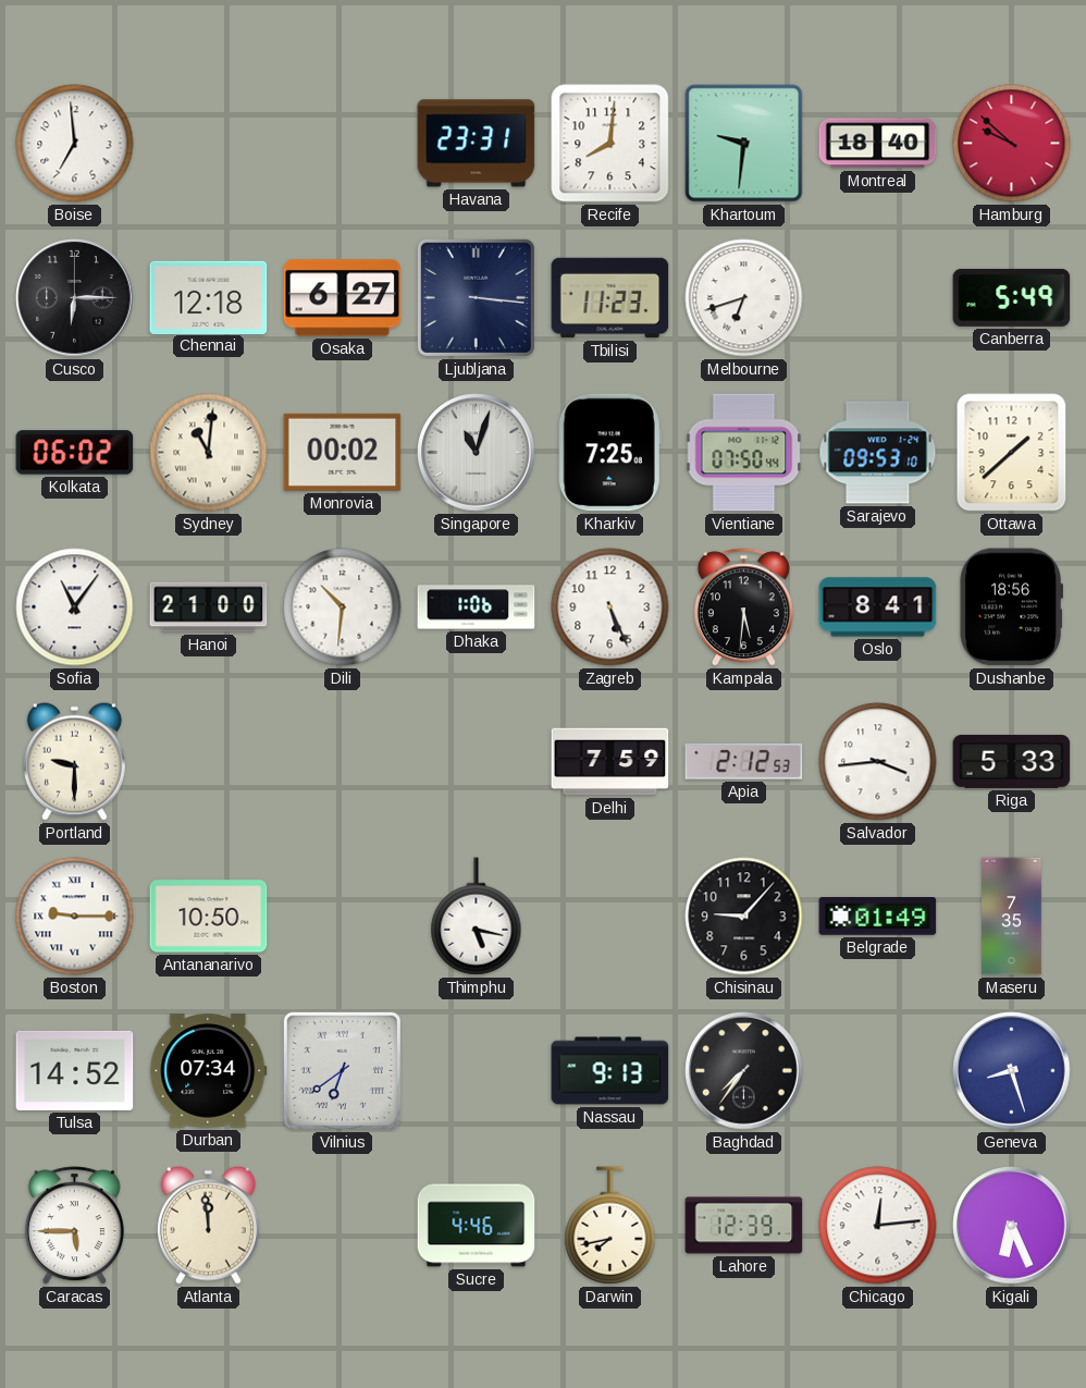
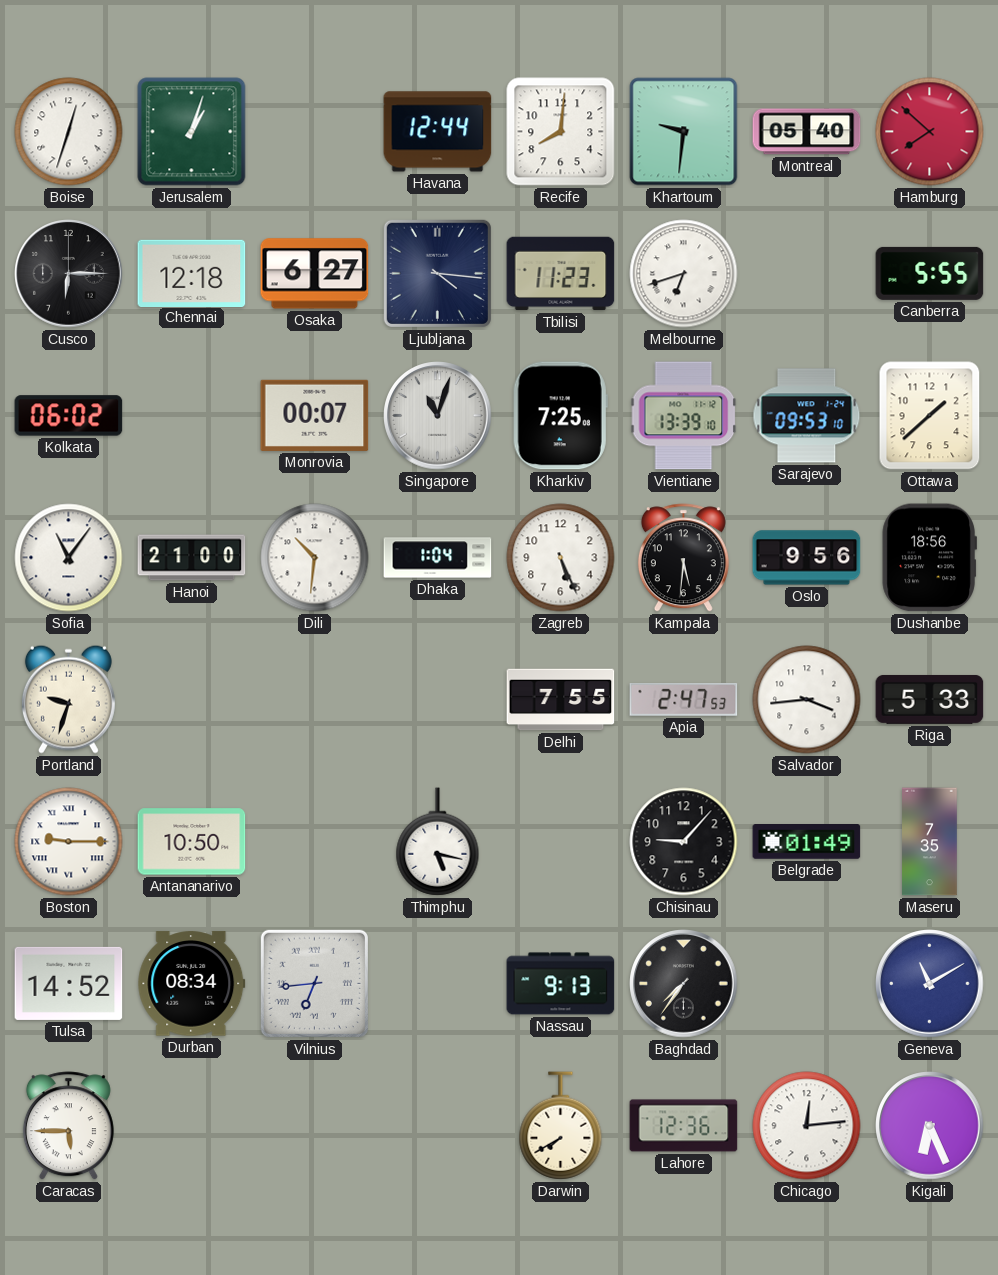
Boise: 6:59 -> 12:33 (69, 132)
Jerusalem: none -> 1:03 (192, 132)
Havana: 23:31 -> 12:44 (438, 132)
Montreal: 18:40 -> 05:40 (807, 132)
Hamburg: 9:52 -> 7:52 (930, 132)
Ljubljana: 3:16 -> 4:16 (437, 273)
Canberra: 5:49 -> 5:55 (930, 273)
Sydney: 11:01 -> none (209, 453)
Monrovia: 00:02 -> 00:07 (315, 415)
Vientiane: 07:50 -> 13:39 (684, 416)
Dhaka: 1:06 -> 1:04 (438, 558)
Oslo: 8:41 -> 9:56 (807, 558)
Portland: 9:30 -> 9:33 (68, 699)
Delhi: 7:59 -> 7:55 (561, 700)
Apia: 2:12 -> 2:47 (684, 699)
Durban: 07:34 -> 08:34 (192, 984)
Vilnius: 6:39 -> 6:44 (314, 983)
Geneva: 8:27 -> 11:10 (930, 984)
Atlanta: 11:59 -> none (208, 1225)
Sucre: 4:46 -> none (477, 1226)
Darwin: 7:43 -> 7:40 (561, 1126)
Lahore: 12:39 -> 12:36 (684, 1126)
